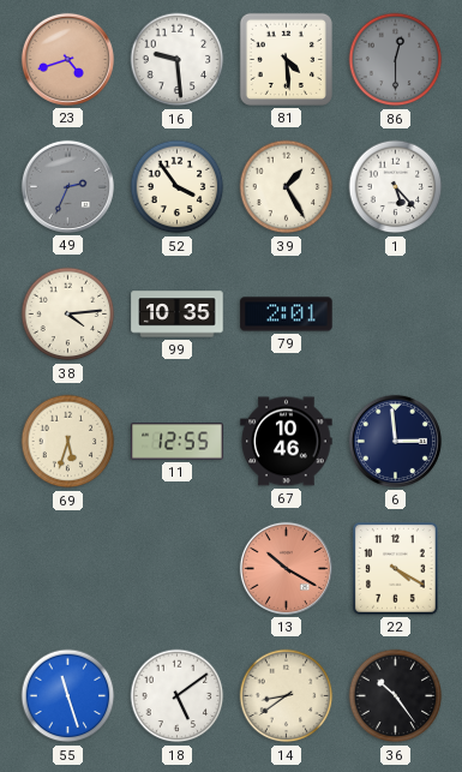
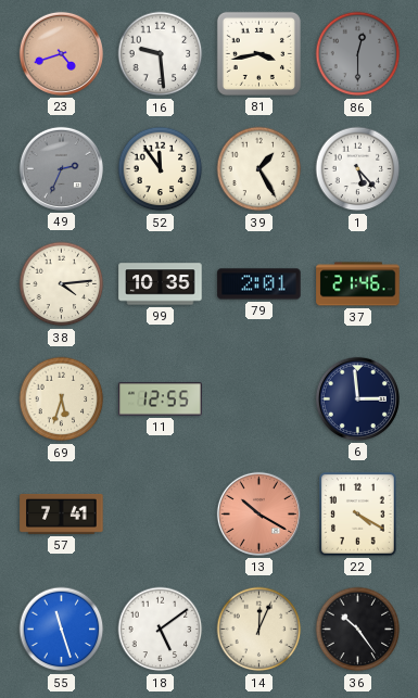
81: 4:29 -> 3:43 (258, 53)
52: 3:54 -> 11:54 (161, 169)
37: none -> 21:46 (358, 284)
67: 10:46 -> none (287, 442)
57: none -> 7:41 (62, 513)
14: 8:39 -> 12:04 (259, 630)
